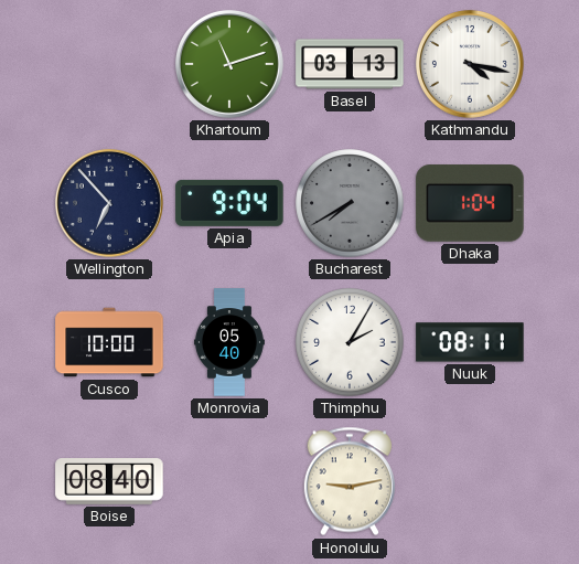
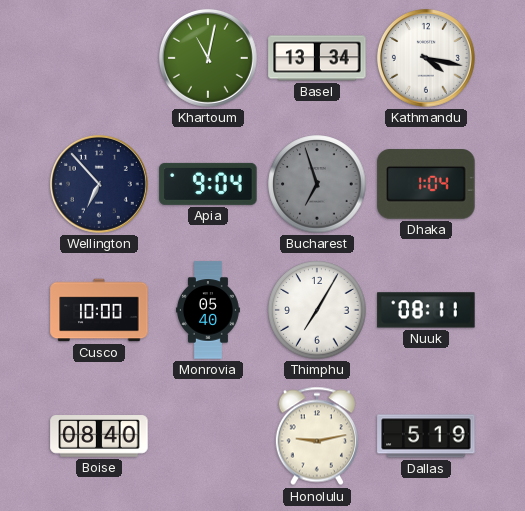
Khartoum: 11:12 -> 11:02 (208, 58)
Basel: 03:13 -> 13:34 (317, 58)
Bucharest: 7:40 -> 6:57 (317, 184)
Thimphu: 2:05 -> 7:05 (317, 310)
Dallas: none -> 5:19 (426, 436)
